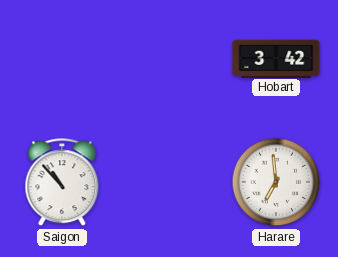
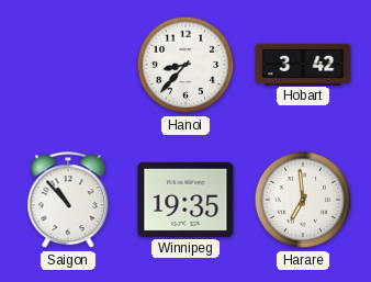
Hanoi: none -> 8:37 (185, 65)
Winnipeg: none -> 19:35 (185, 200)
